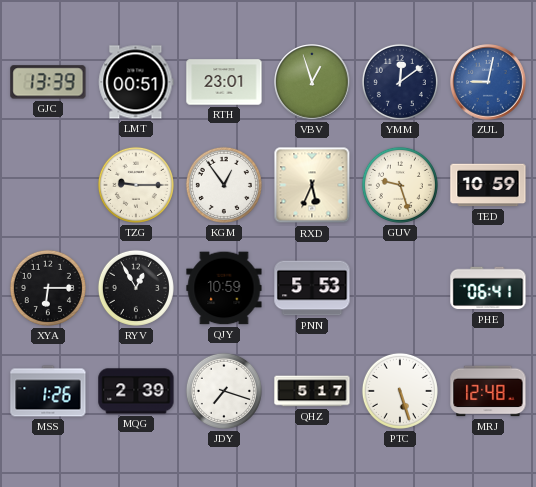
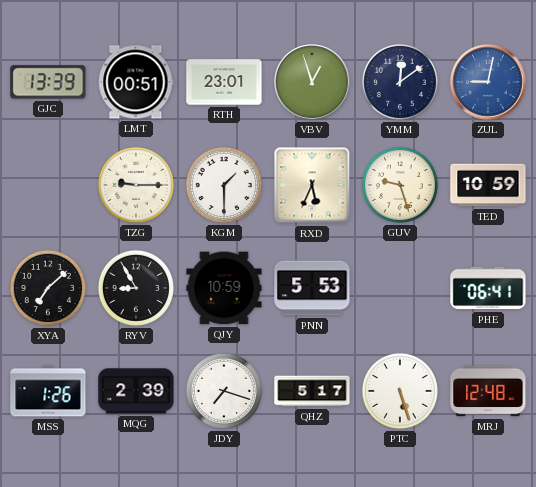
KGM: 12:54 -> 1:30 (224, 185)
XYA: 6:15 -> 7:08 (48, 288)
RYV: 12:55 -> 8:55 (136, 288)
